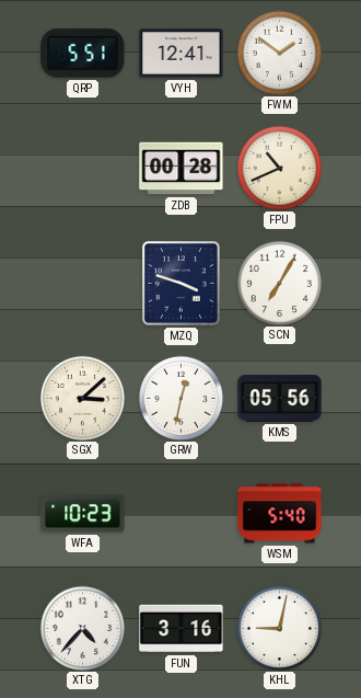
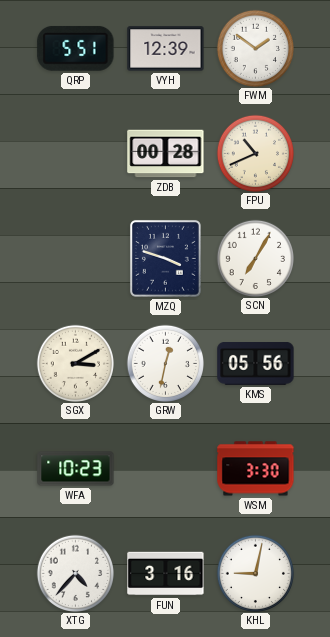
VYH: 12:41 -> 12:39 (166, 49)
SGX: 3:08 -> 3:10 (75, 363)
WSM: 5:40 -> 3:30 (256, 469)
